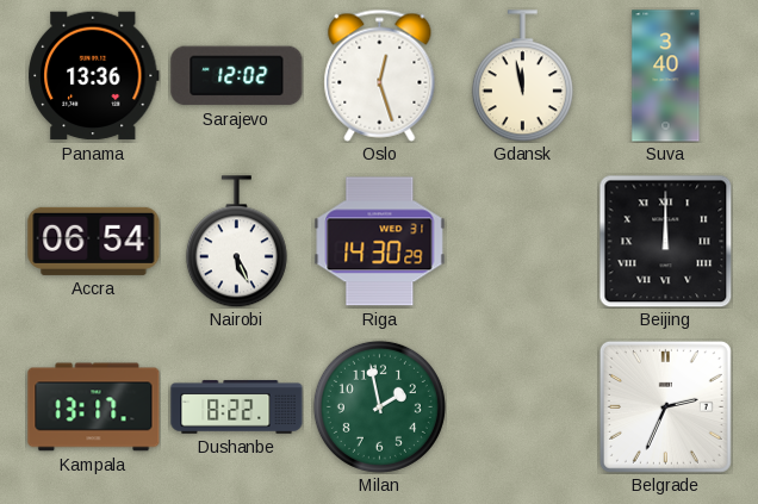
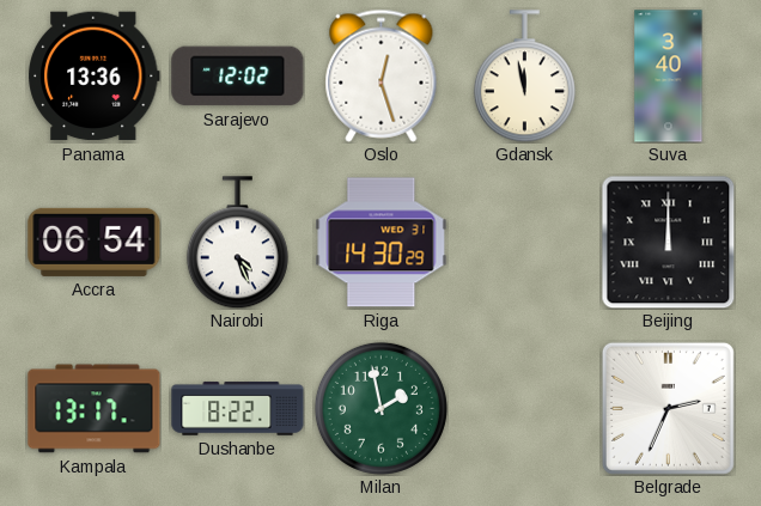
Nairobi: 5:26 -> 4:26 (237, 243)
